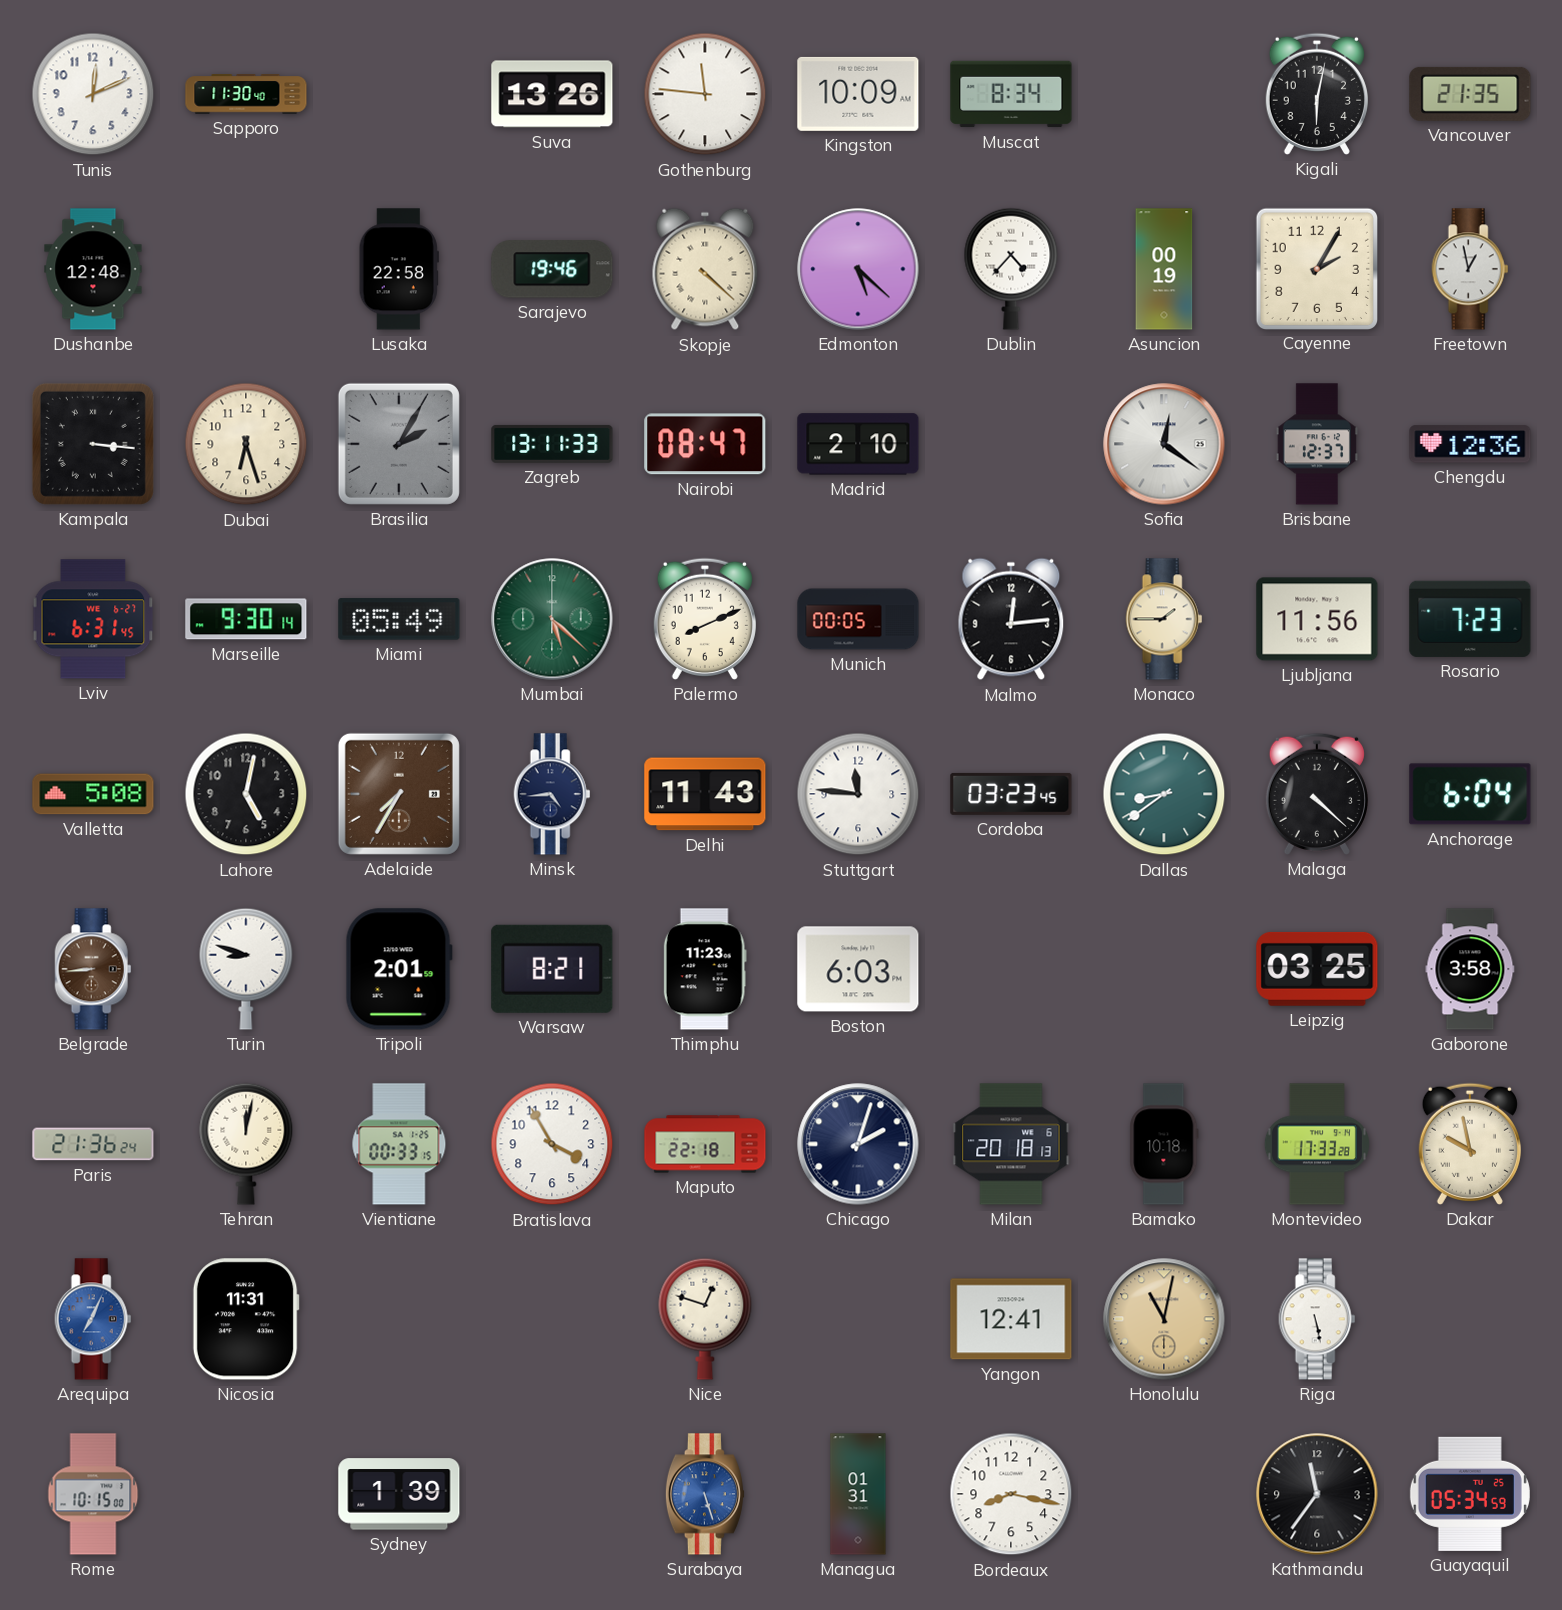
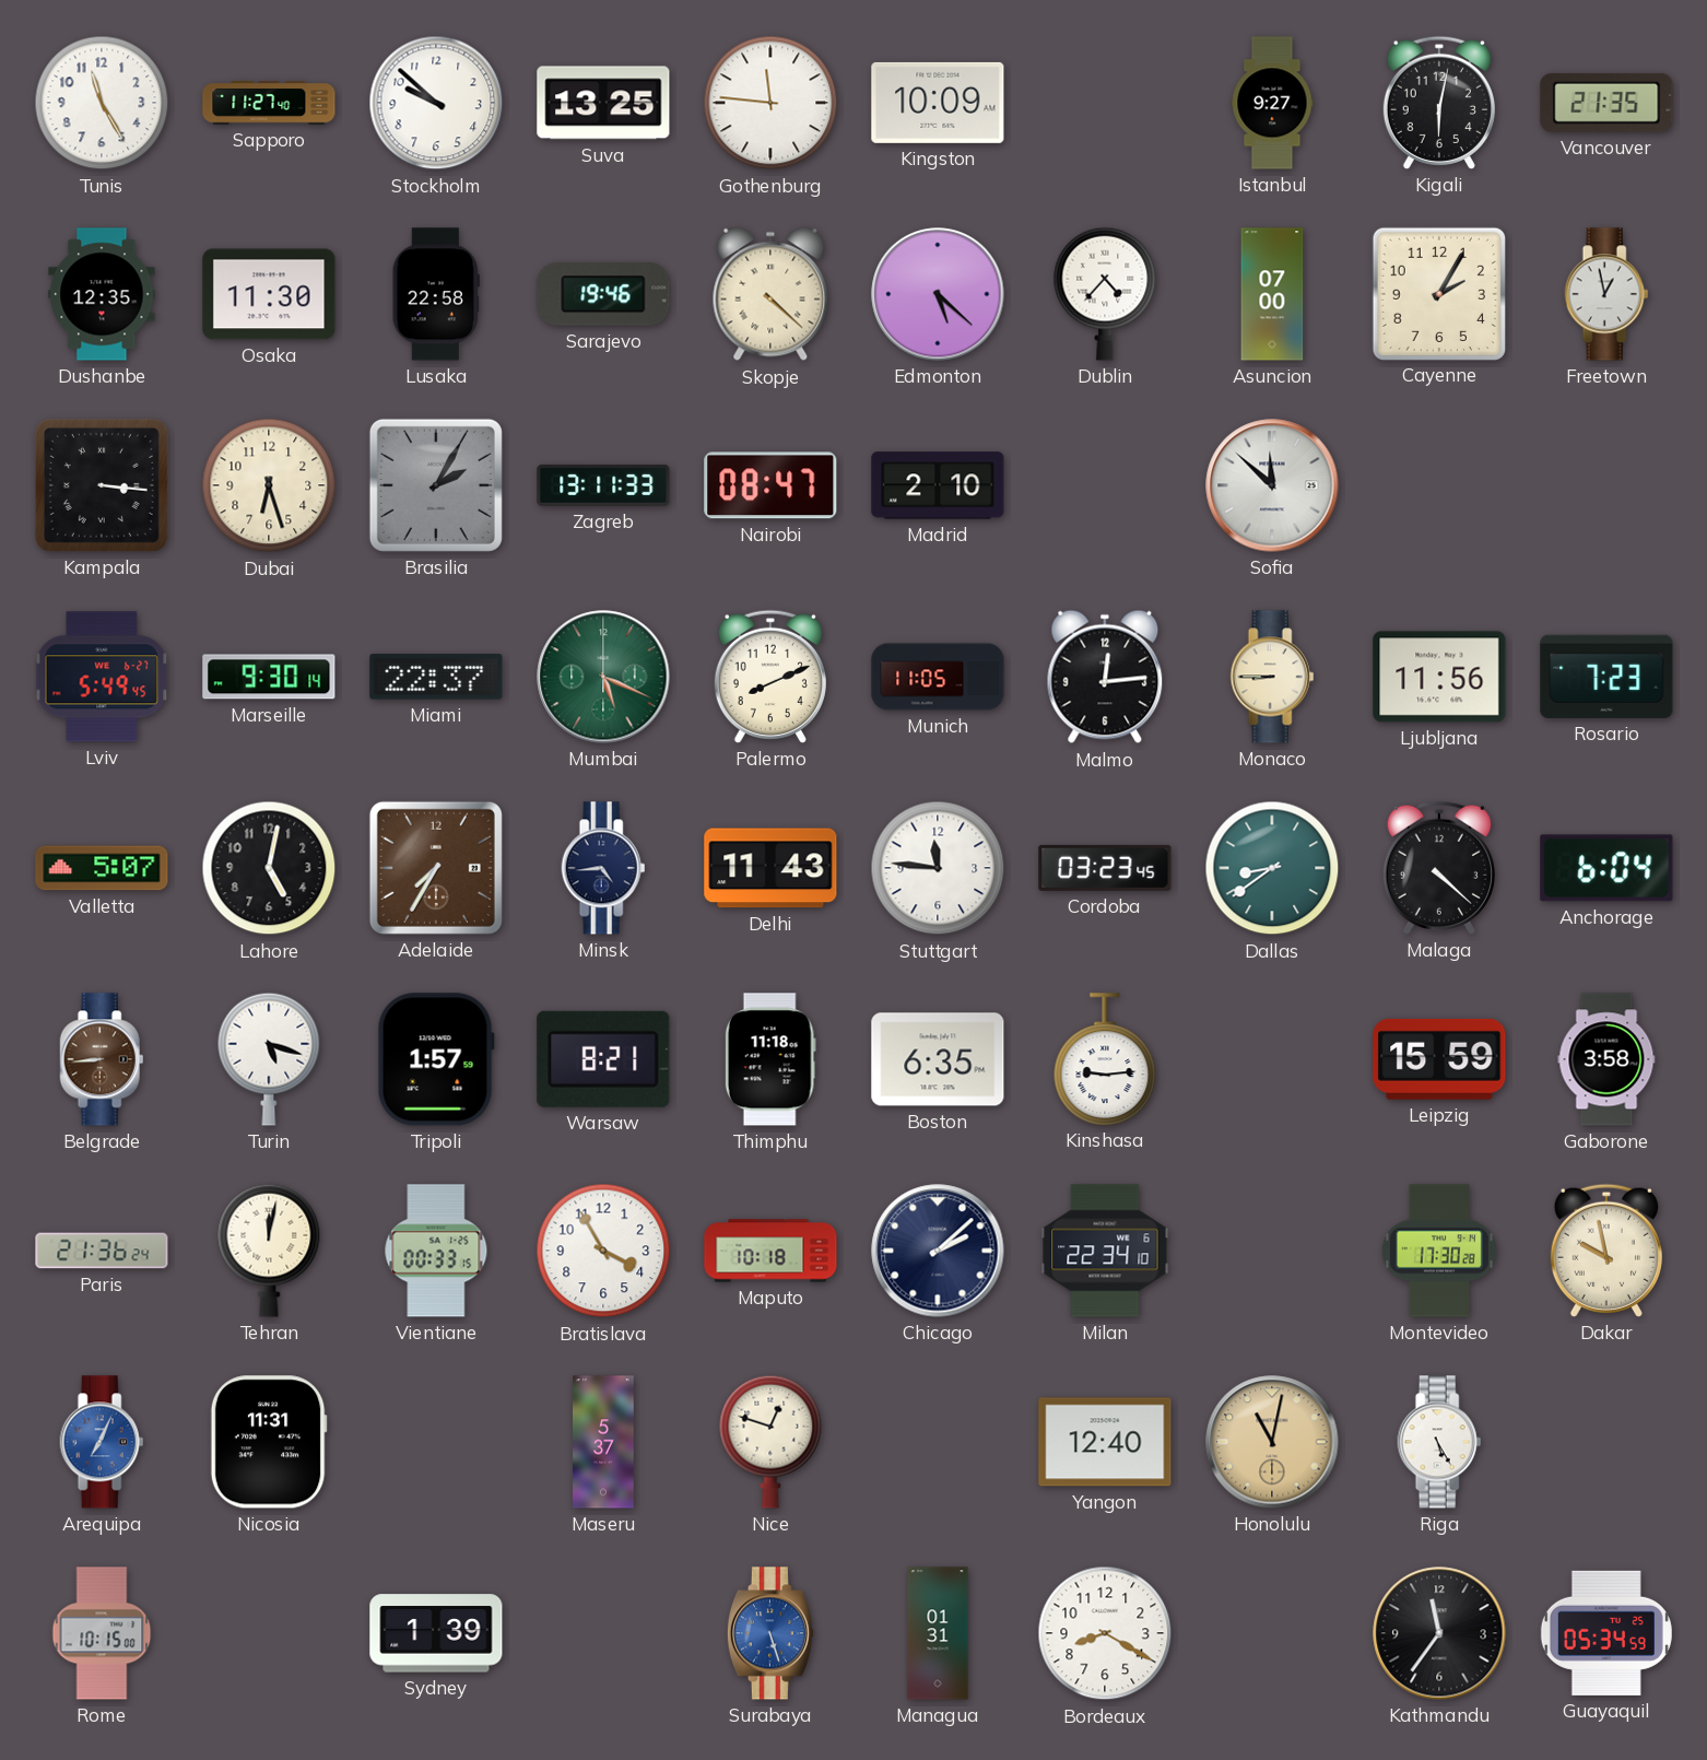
Tunis: 12:11 -> 11:25 (102, 103)
Sapporo: 11:30 -> 11:27 (269, 103)
Stockholm: none -> 9:52 (436, 103)
Suva: 13:26 -> 13:25 (603, 103)
Muscat: 8:34 -> none (1011, 94)
Istanbul: none -> 9:27 (1272, 103)
Dushanbe: 12:48 -> 12:35 (102, 294)
Osaka: none -> 11:30 (269, 294)
Asuncion: 00:19 -> 07:00 (1272, 294)
Sofia: 12:21 -> 11:52 (1272, 485)
Brisbane: 12:37 -> none (1317, 444)
Chengdu: 12:36 -> none (1470, 444)
Lviv: 6:31 -> 5:49 (102, 677)
Miami: 05:49 -> 22:37 (436, 677)
Mumbai: 5:22 -> 5:19 (603, 677)
Munich: 00:05 -> 11:05 (938, 677)
Monaco: 1:45 -> 8:45 (1272, 677)
Valletta: 5:08 -> 5:07 (102, 868)
Turin: 8:48 -> 5:18 (269, 1059)
Tripoli: 2:01 -> 1:57 (436, 1059)
Thimphu: 11:23 -> 11:18 (770, 1059)
Boston: 6:03 -> 6:35 (938, 1059)
Kinshasa: none -> 9:14 (1105, 1059)
Leipzig: 03:25 -> 15:59 (1439, 1059)
Maputo: 22:18 -> 10:18 (770, 1251)
Chicago: 2:03 -> 2:08 (938, 1251)
Milan: 20:18 -> 22:34 (1105, 1251)
Bamako: 10:18 -> none (1164, 1144)
Montevideo: 17:33 -> 17:30 (1439, 1251)
Maseru: none -> 5:37 (603, 1442)
Yangon: 12:41 -> 12:40 (1105, 1442)
Riga: 5:28 -> 5:25 (1439, 1442)
Bordeaux: 8:17 -> 8:20 (1105, 1633)
